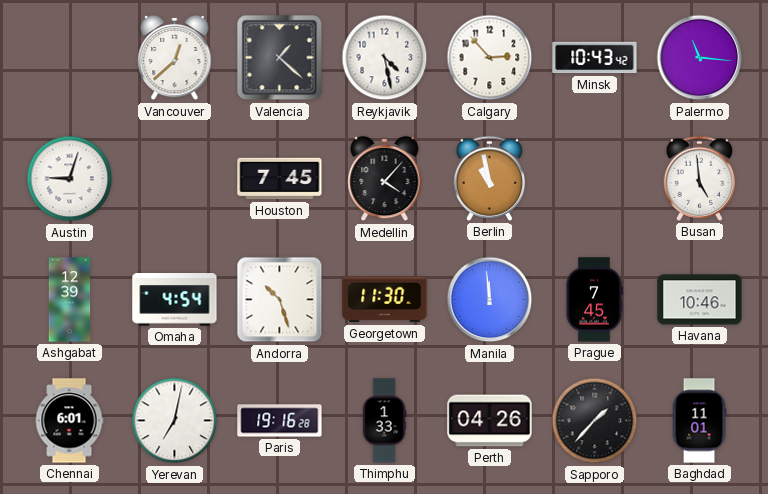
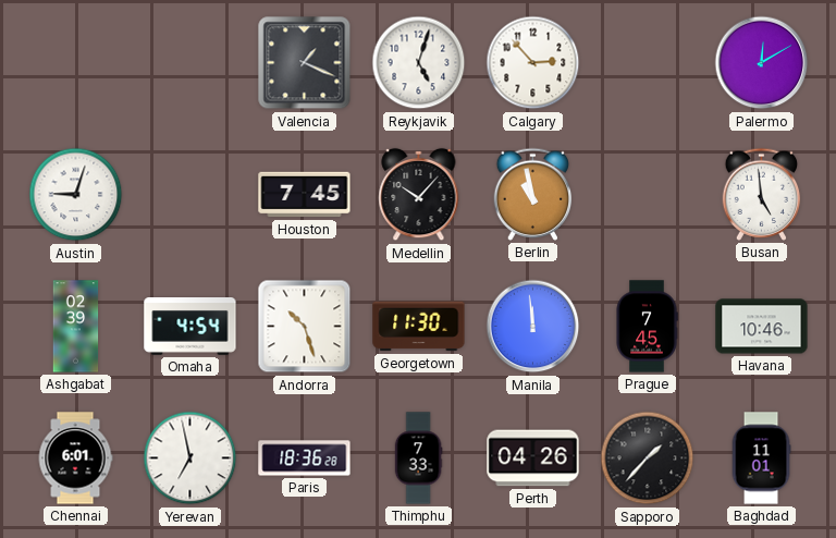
Vancouver: 12:38 -> none (175, 58)
Valencia: 1:22 -> 1:19 (305, 63)
Reykjavik: 4:28 -> 5:03 (419, 63)
Minsk: 10:43 -> none (595, 58)
Palermo: 11:16 -> 12:10 (762, 63)
Medellin: 4:07 -> 10:07 (419, 195)
Ashgabat: 12:39 -> 02:39 (76, 327)
Yerevan: 7:02 -> 6:58 (190, 458)
Paris: 19:16 -> 18:36 (305, 458)
Thimphu: 1:33 -> 7:33 (418, 458)
